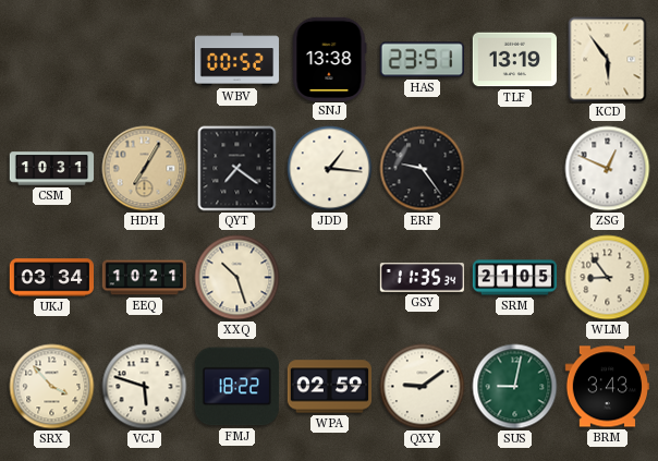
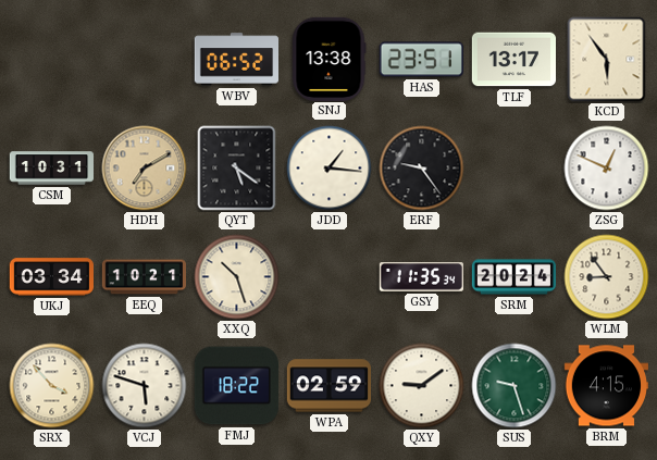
WBV: 00:52 -> 06:52 (237, 60)
TLF: 13:19 -> 13:17 (513, 60)
HDH: 7:05 -> 7:10 (145, 169)
QYT: 7:21 -> 5:21 (237, 169)
SRM: 21:05 -> 20:24 (515, 277)
SUS: 9:02 -> 9:27 (515, 386)
BRM: 3:43 -> 4:15 (606, 386)
